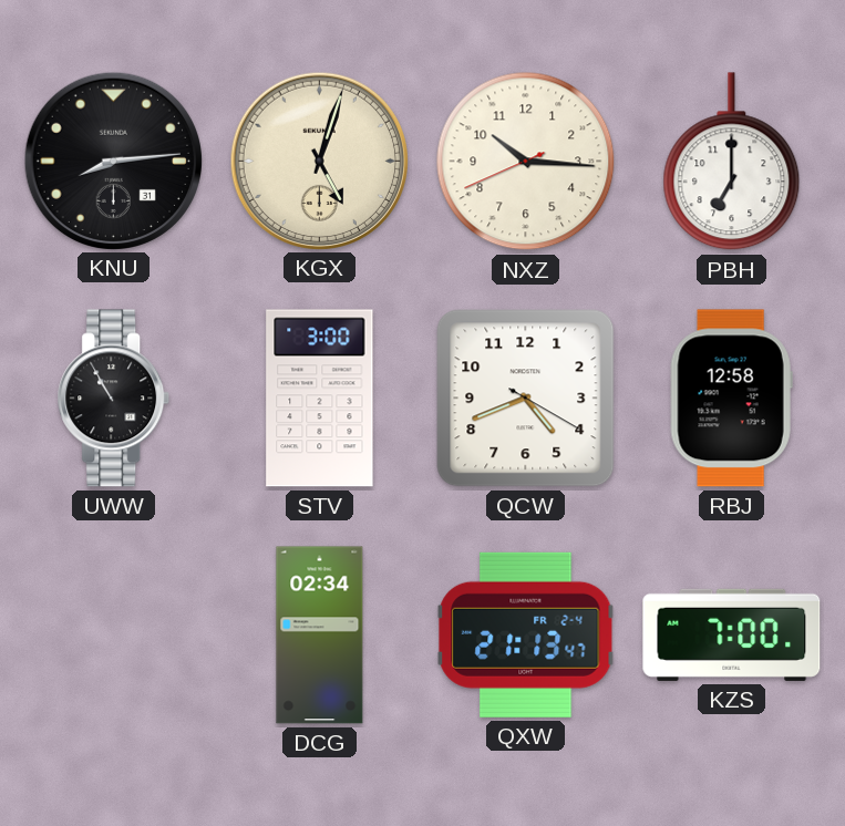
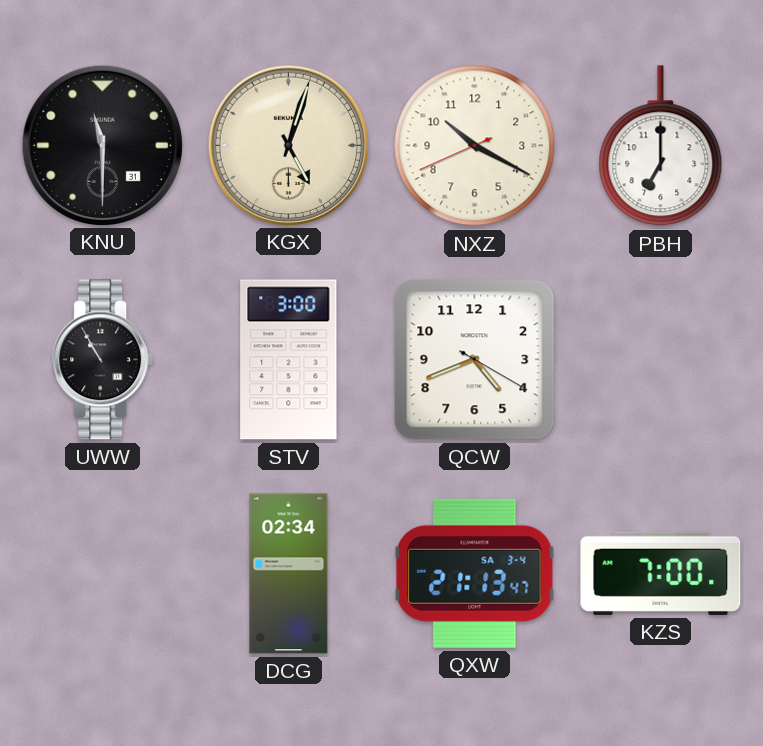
KNU: 8:14 -> 11:30 (102, 145)
NXZ: 10:15 -> 10:19 (475, 146)
RBJ: 12:58 -> none (731, 399)
QXW date: FR 2-4 -> SA 3-4 (475, 573)
